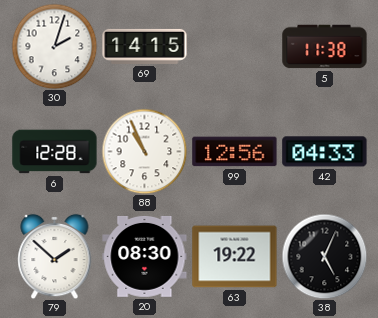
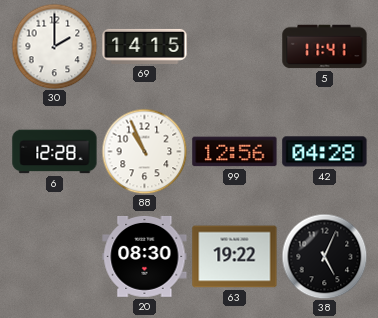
30: 2:03 -> 2:00 (54, 46)
5: 11:38 -> 11:41 (325, 47)
42: 04:33 -> 04:28 (325, 152)
79: 1:52 -> none (55, 256)
